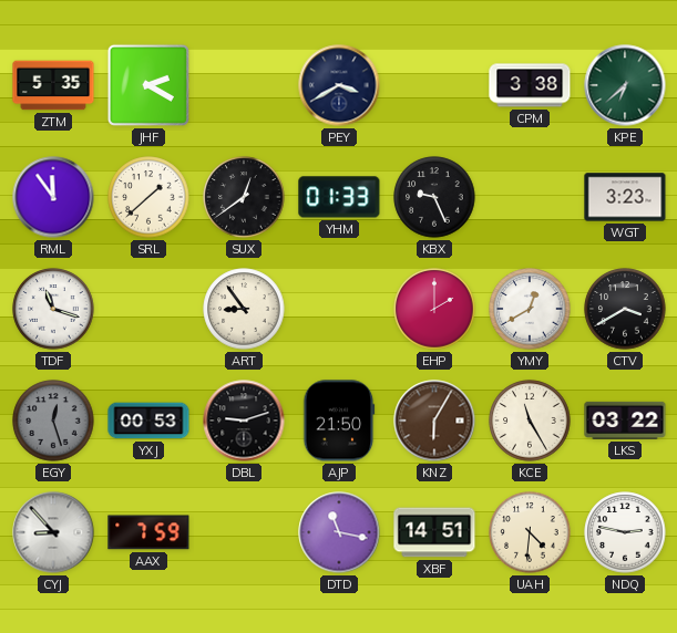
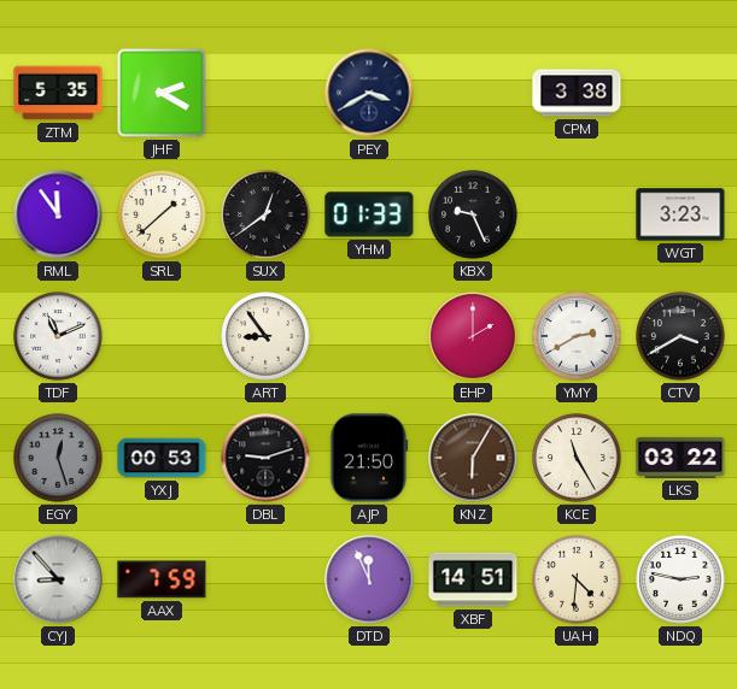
KPE: 6:38 -> none (625, 85)
TDF: 11:18 -> 11:11 (58, 336)
YMY: 12:40 -> 2:40 (577, 336)
DTD: 11:17 -> 11:56 (369, 579)
